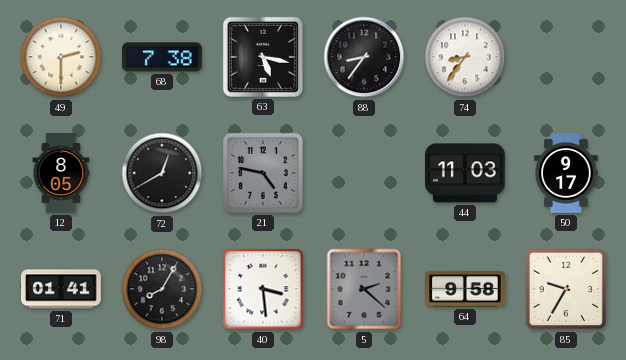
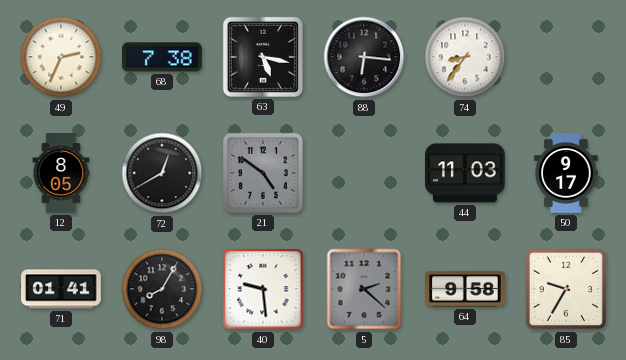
49: 2:30 -> 2:34 (61, 57)
88: 8:36 -> 6:16 (364, 57)
21: 4:47 -> 4:51 (263, 173)
40: 3:29 -> 9:29 (263, 289)
